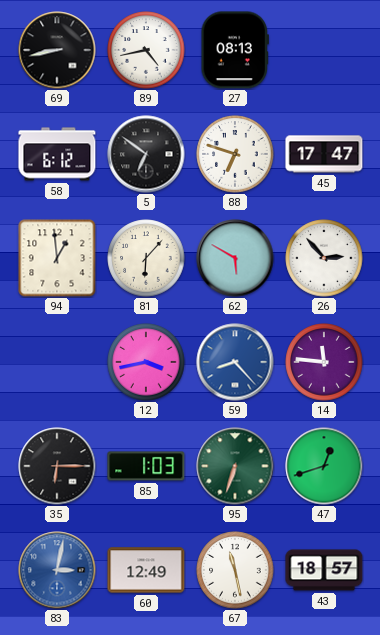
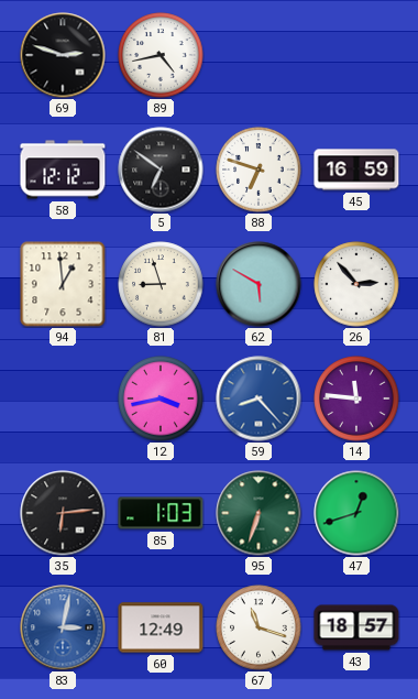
69: 8:43 -> 2:48 (63, 55)
27: 08:13 -> none (235, 50)
58: 6:12 -> 12:12 (63, 170)
45: 17:47 -> 16:59 (356, 170)
81: 6:07 -> 8:57 (161, 284)
35: 6:15 -> 6:14 (63, 513)
67: 11:28 -> 11:18 (258, 627)
